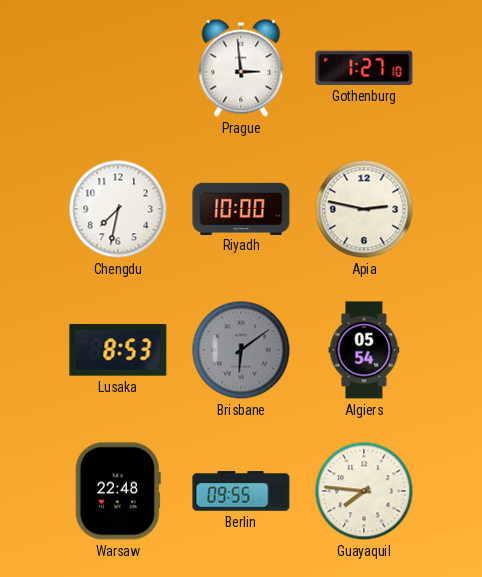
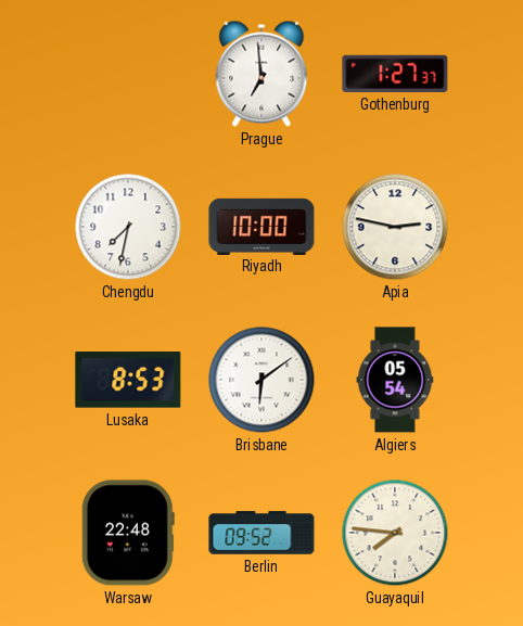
Prague: 2:59 -> 6:59 (261, 74)
Gothenburg: 1:27:10 -> 1:27:37 (395, 74)
Brisbane dial: grey -> white (261, 380)
Berlin: 09:55 -> 09:52 (261, 533)
